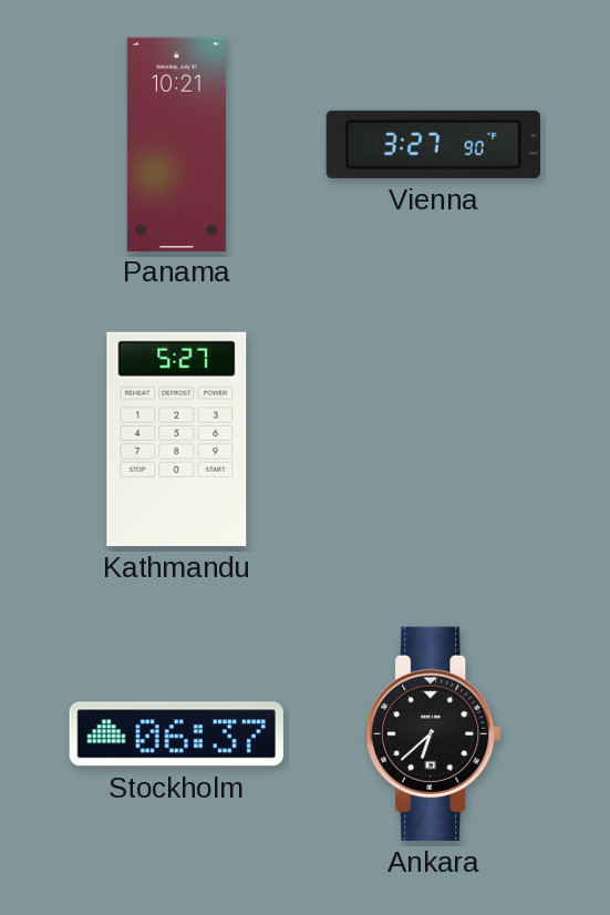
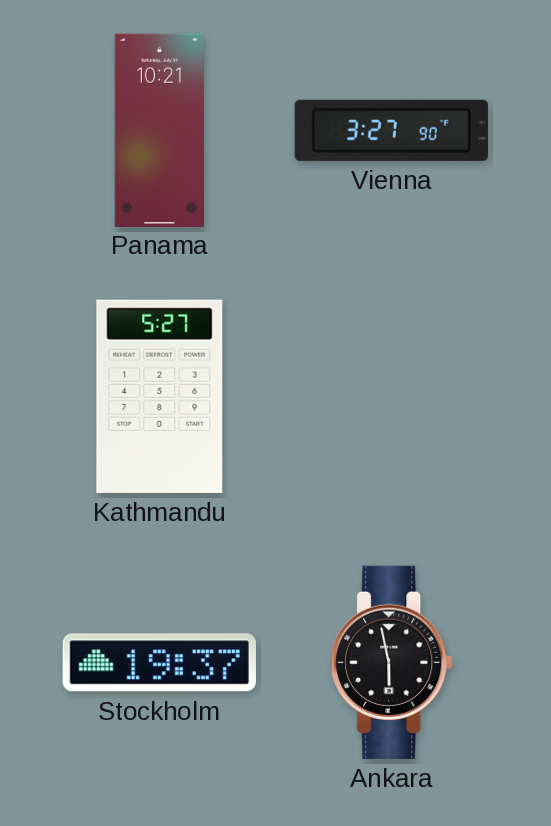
Stockholm: 06:37 -> 19:37 (159, 663)
Ankara: 6:38 -> 5:58 (392, 662)
